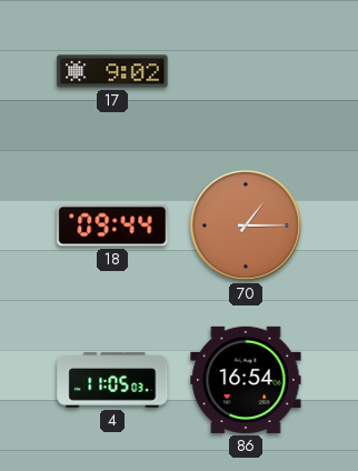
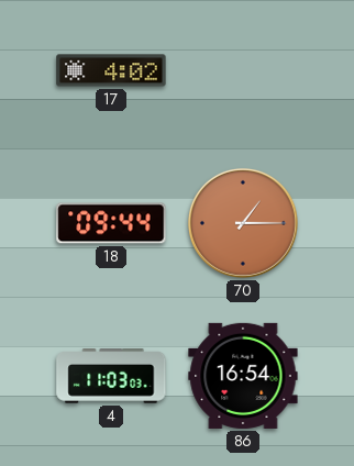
17: 9:02 -> 4:02 (111, 70)
4: 11:05 -> 11:03 (111, 376)
